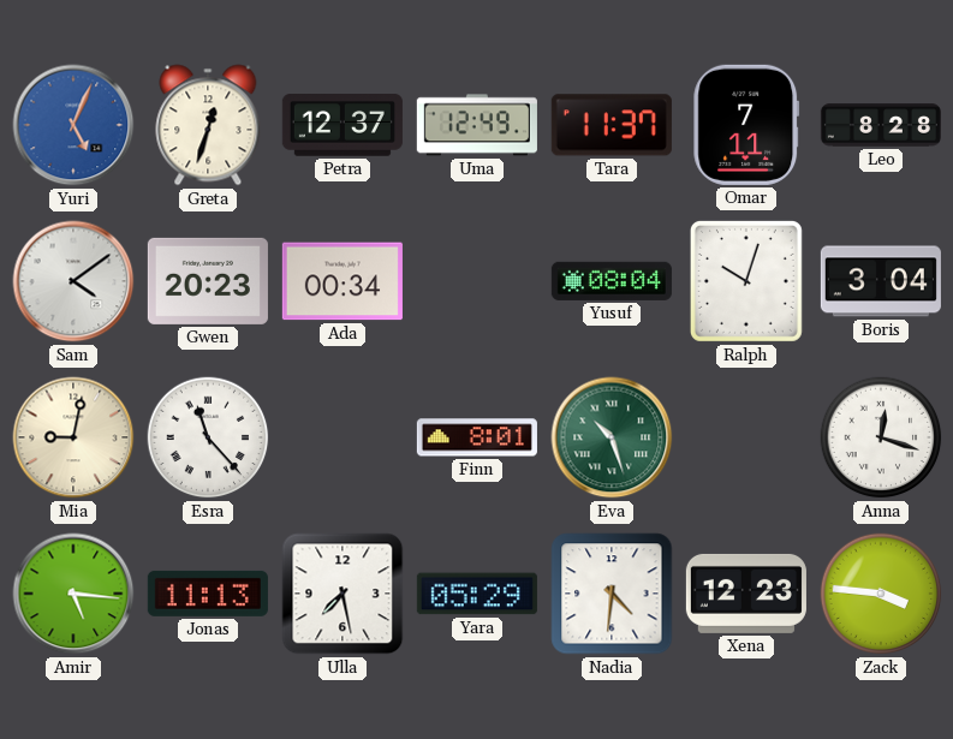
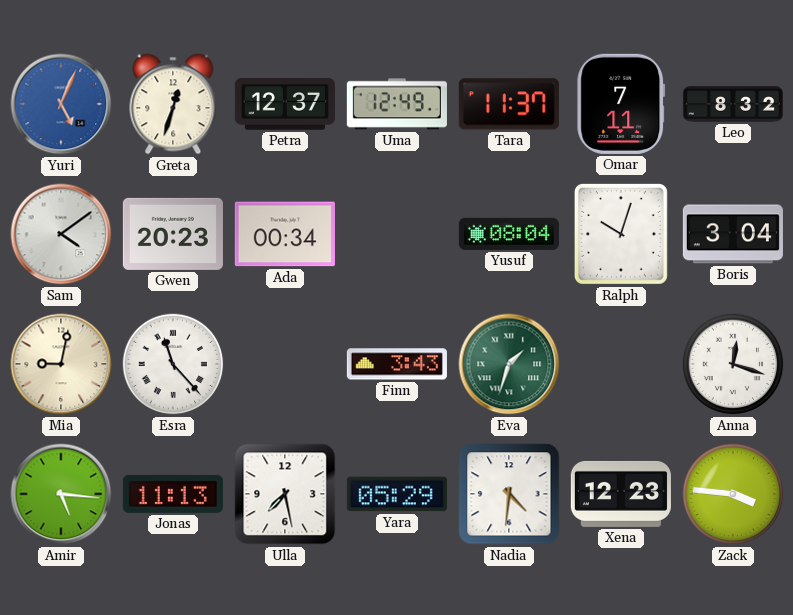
Leo: 8:28 -> 8:32 (733, 104)
Finn: 8:01 -> 3:43 (397, 364)
Eva: 10:27 -> 1:33 (509, 364)
